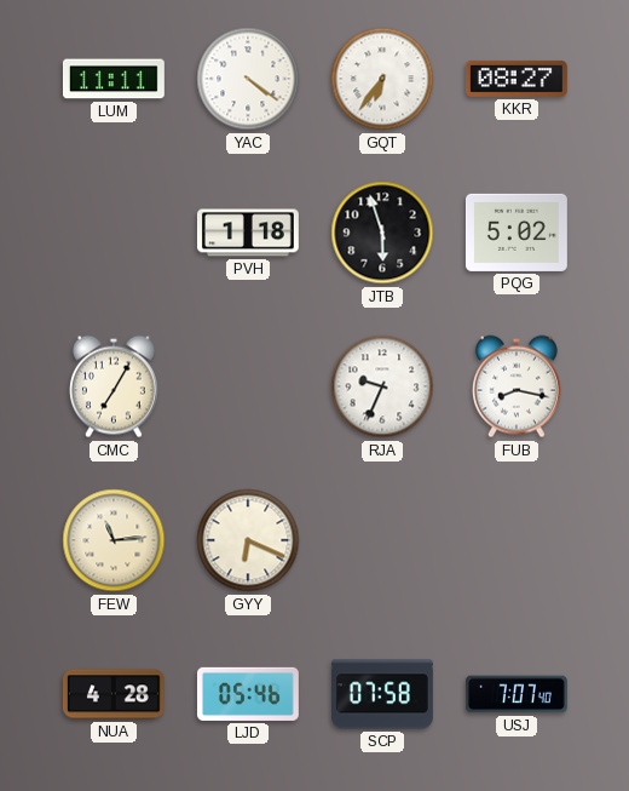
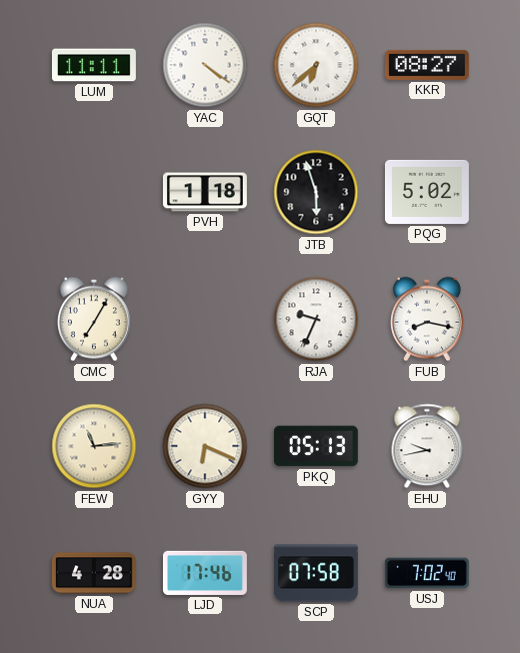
GQT: 6:36 -> 6:38 (316, 65)
PKQ: none -> 05:13 (316, 446)
EHU: none -> 9:43 (427, 446)
LJD: 05:46 -> 17:46 (205, 573)
USJ: 7:07 -> 7:02 (427, 573)
